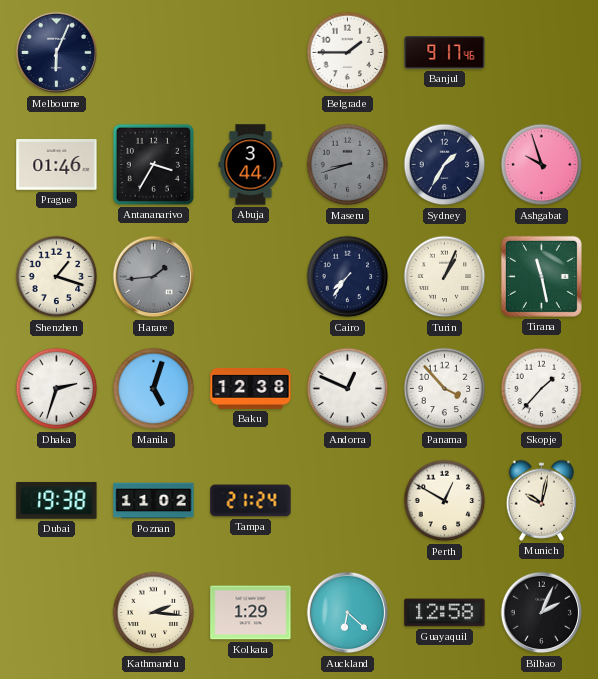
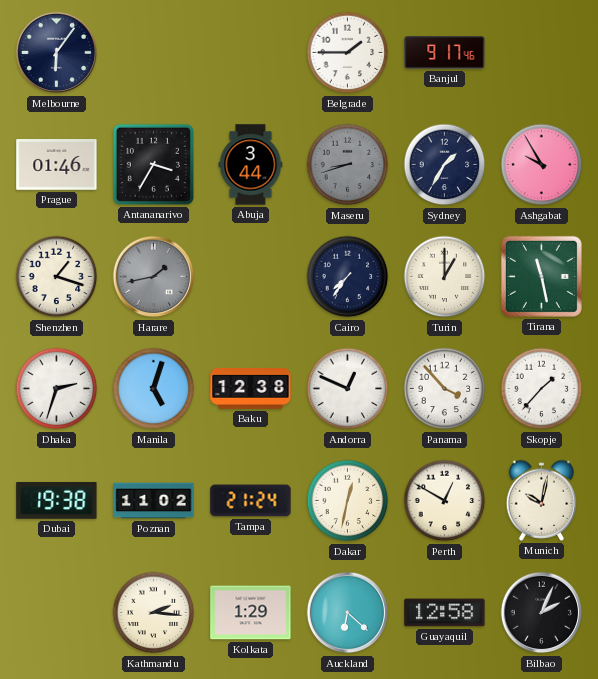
Melbourne: 6:04 -> 6:06 (57, 53)
Ashgabat: 9:57 -> 9:55 (542, 165)
Harare: 1:44 -> 1:43 (154, 277)
Turin: 1:04 -> 1:00 (445, 277)
Dakar: none -> 12:32 (348, 501)
